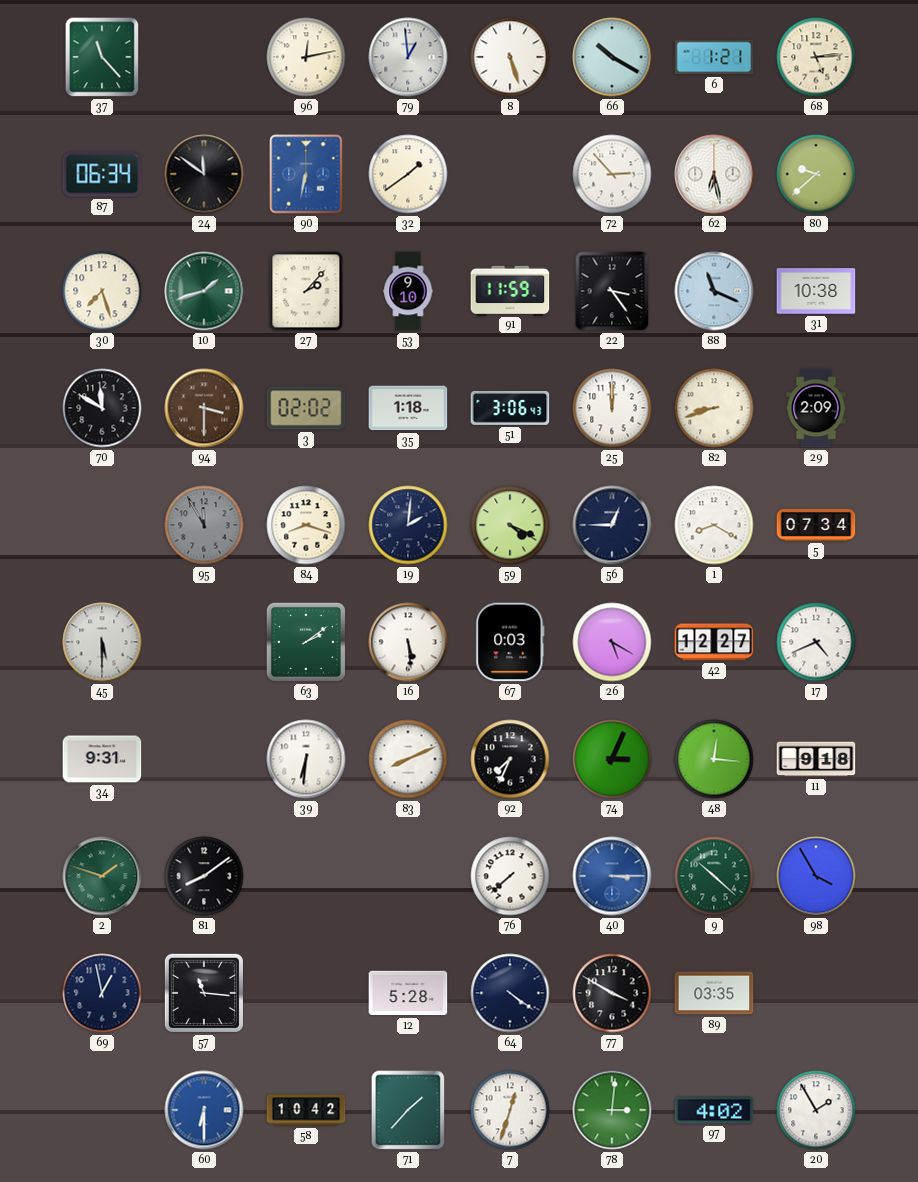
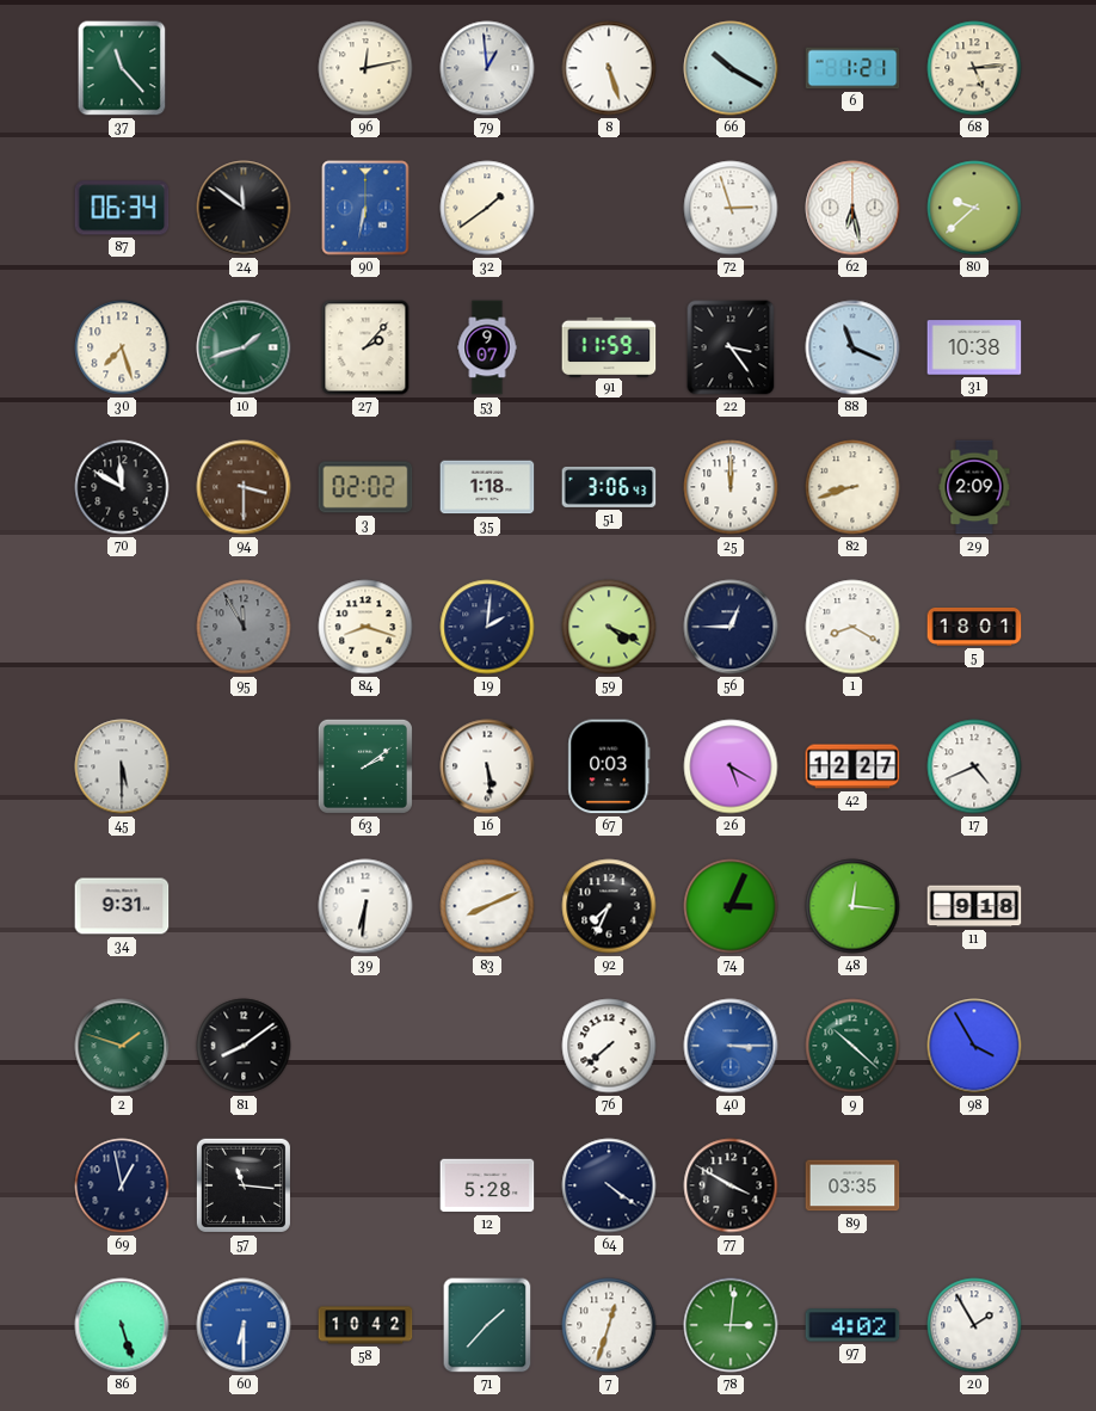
72: 2:53 -> 2:57 (731, 208)
53: 9:10 -> 9:07 (487, 347)
5: 07:34 -> 18:01 (974, 627)
86: none -> 5:27 (122, 1325)
